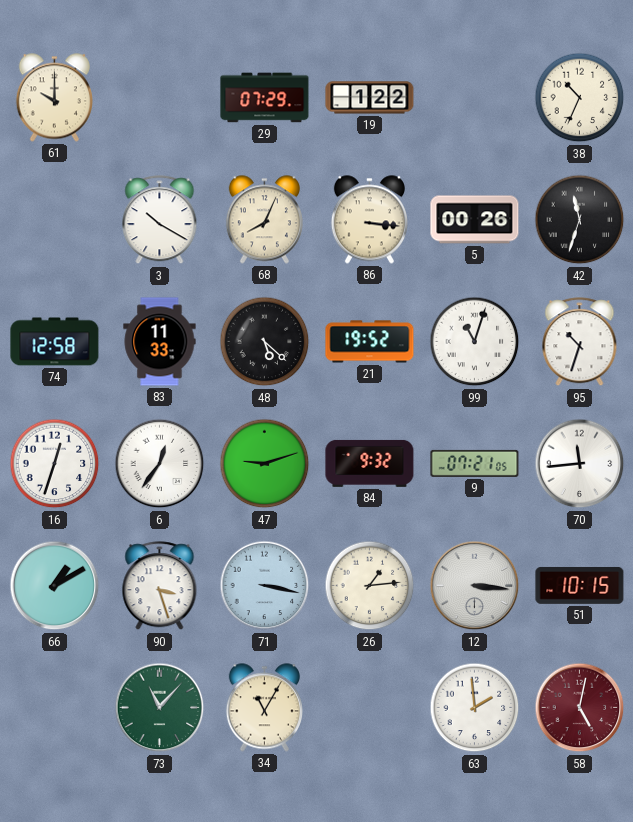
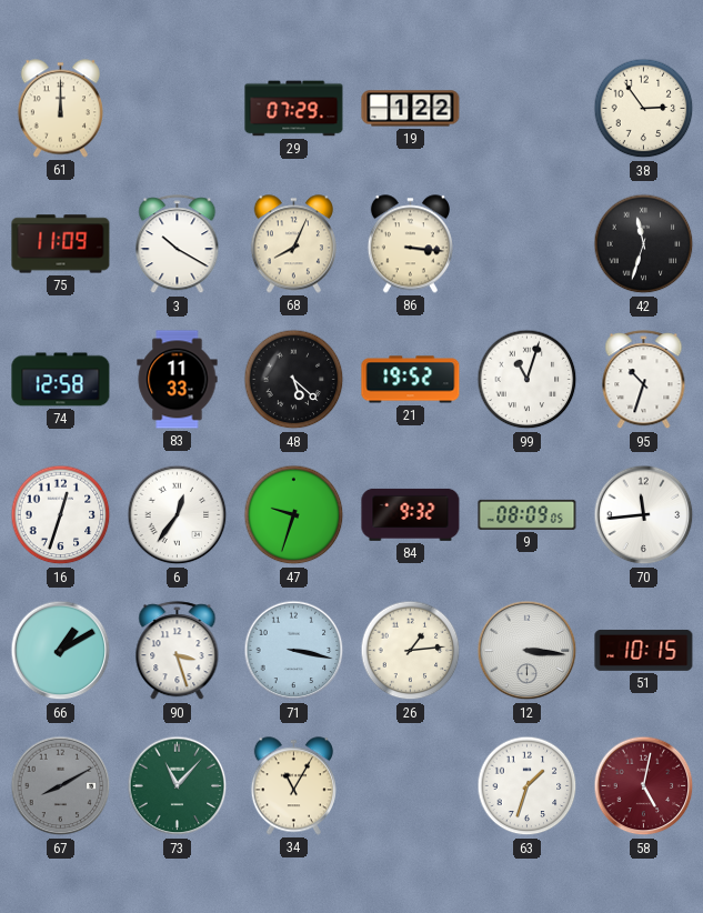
61: 10:00 -> 12:00 (60, 109)
38: 10:34 -> 2:54 (644, 109)
75: none -> 11:09 (61, 244)
5: 00:26 -> none (475, 220)
47: 9:12 -> 9:33 (294, 515)
9: 07:21 -> 08:09 (528, 514)
67: none -> 8:10 (61, 786)
63: 1:59 -> 1:33 (528, 786)
